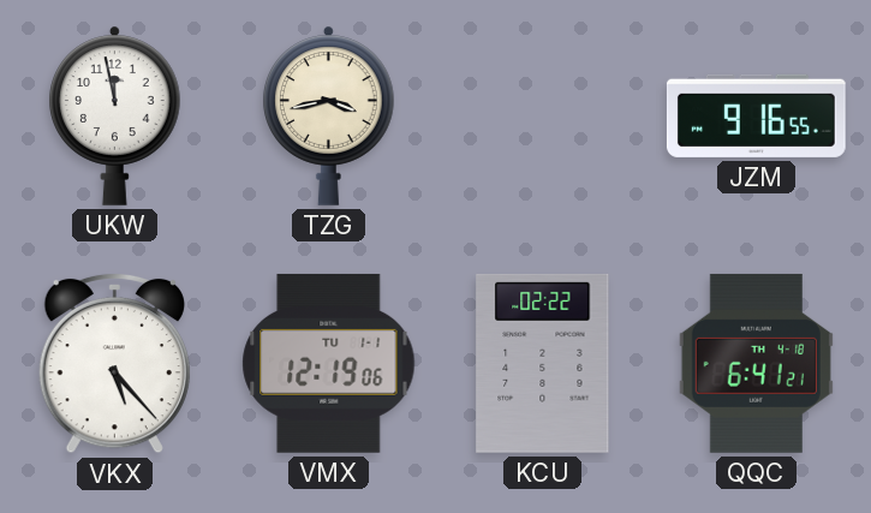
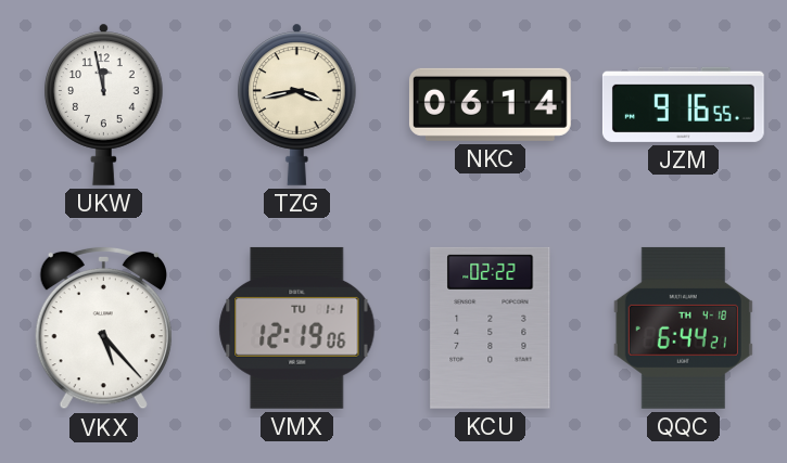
NKC: none -> 06:14 (490, 104)
QQC: 6:41 -> 6:44 (683, 327)
